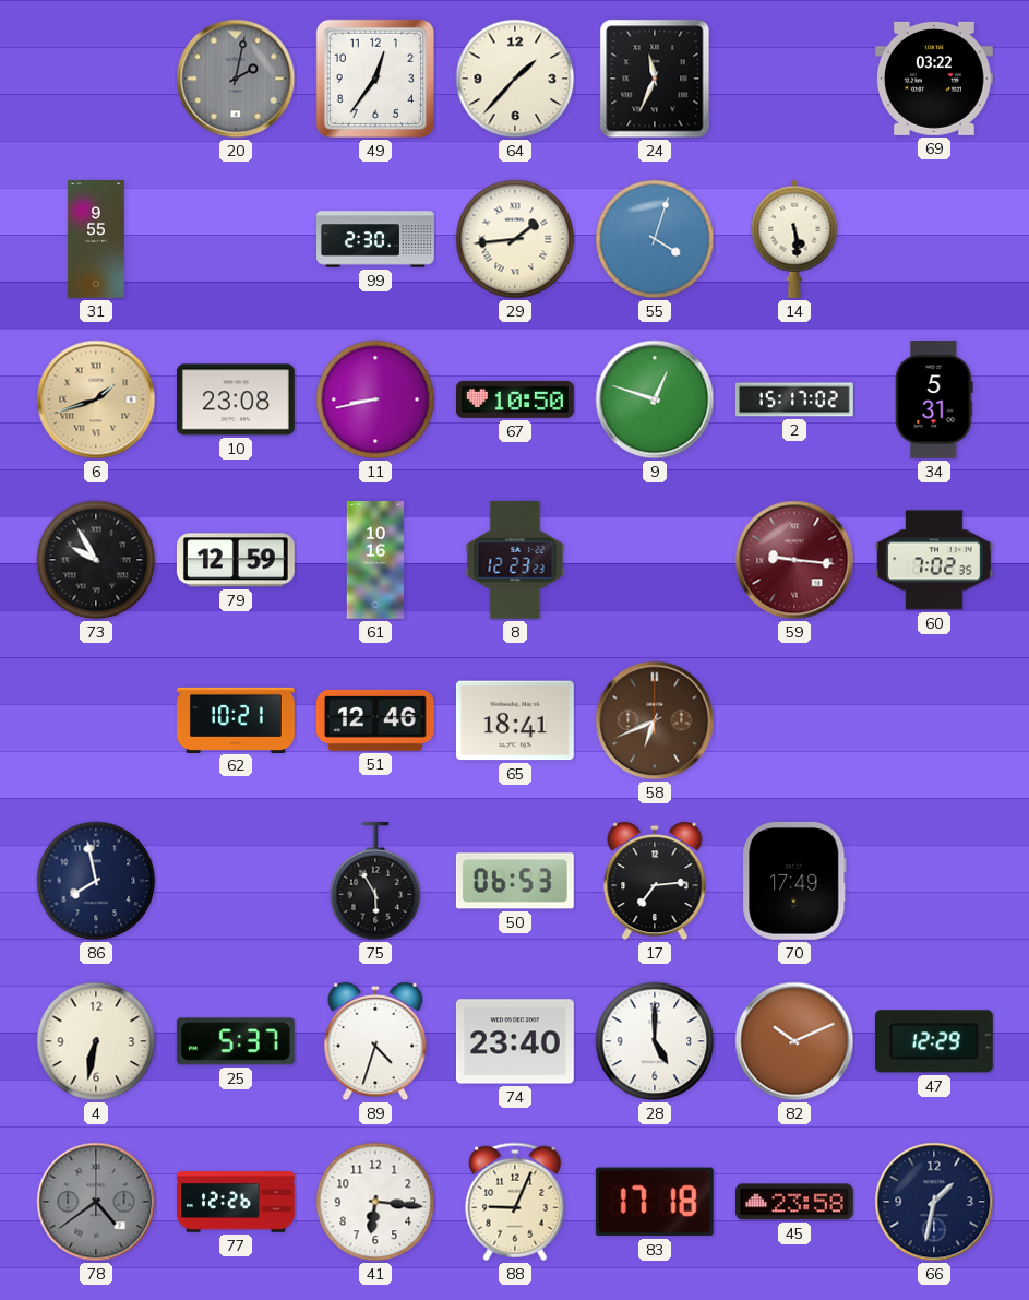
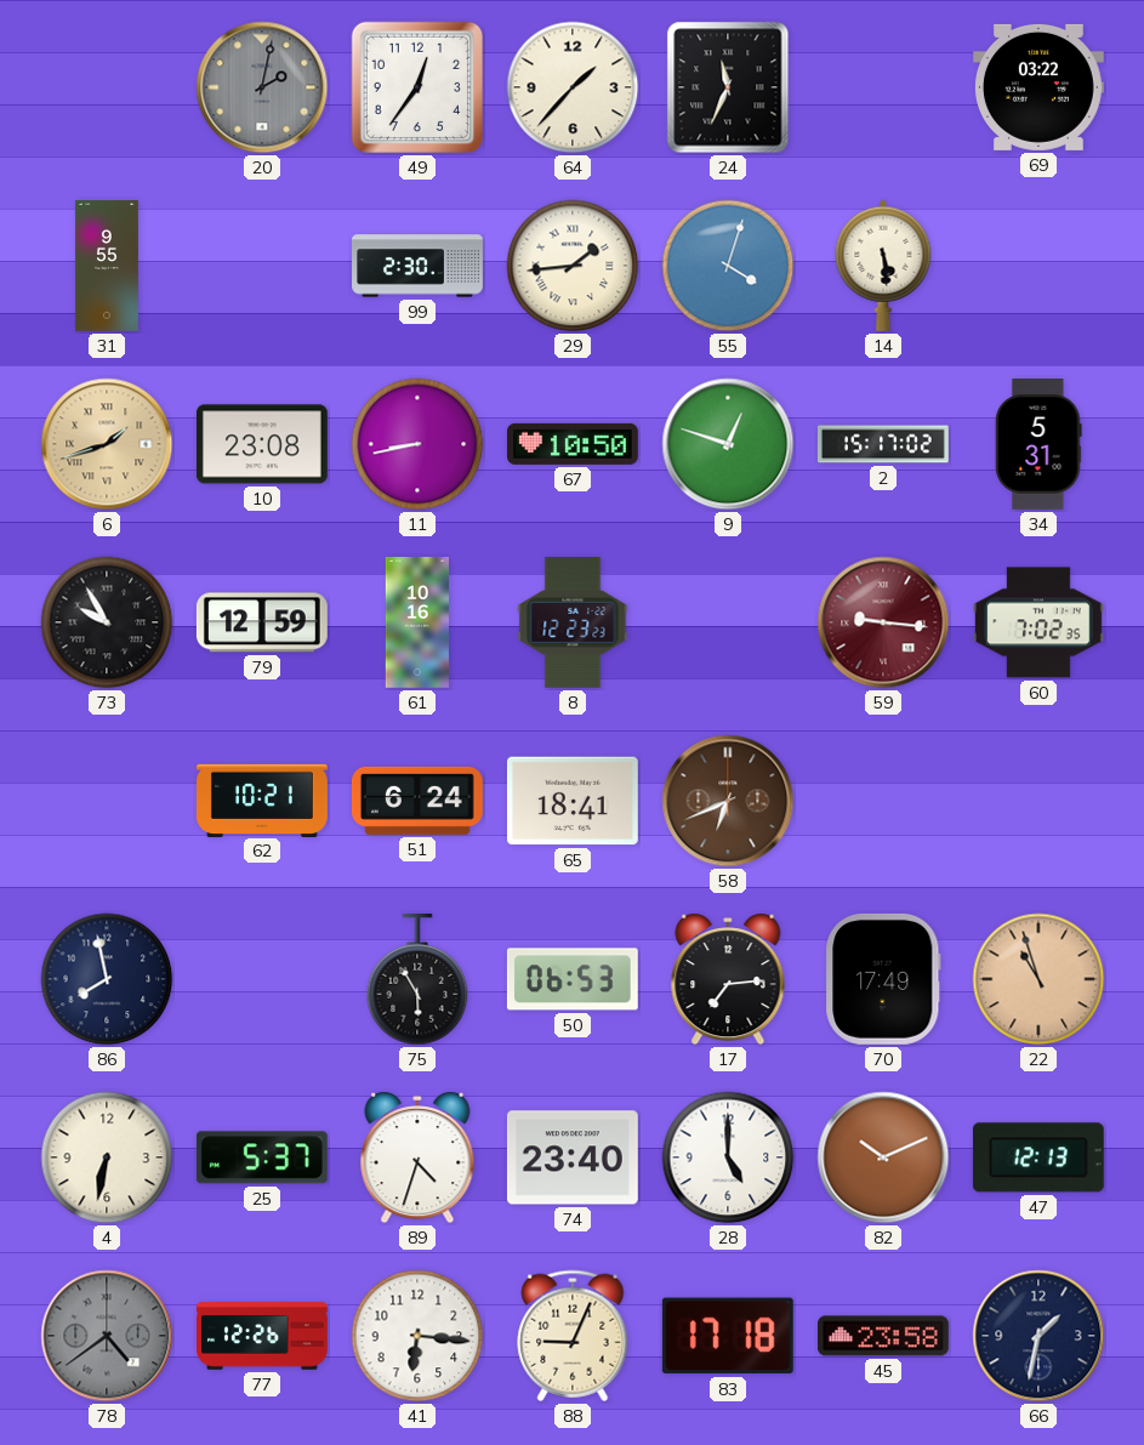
51: 12:46 -> 6:24 (417, 801)
22: none -> 10:57 (1038, 979)
47: 12:29 -> 12:13 (1038, 1157)
